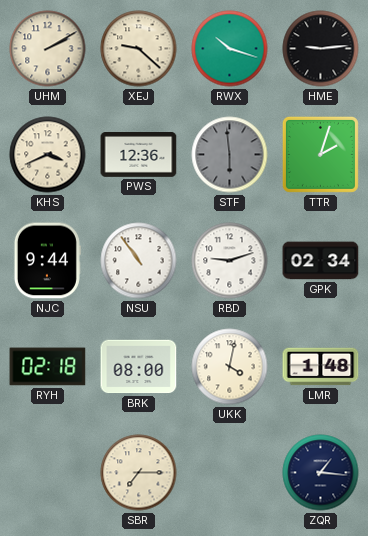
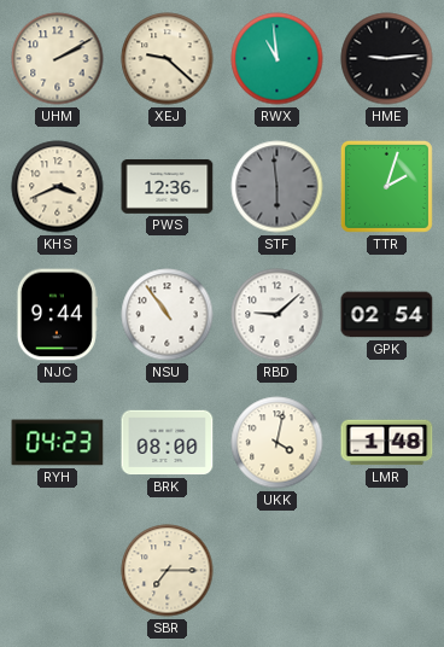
RWX: 10:18 -> 10:59 (277, 59)
RBD: 9:12 -> 9:08 (277, 315)
GPK: 02:34 -> 02:54 (387, 315)
RYH: 02:18 -> 04:23 (58, 443)
ZQR: 1:16 -> none (321, 473)
